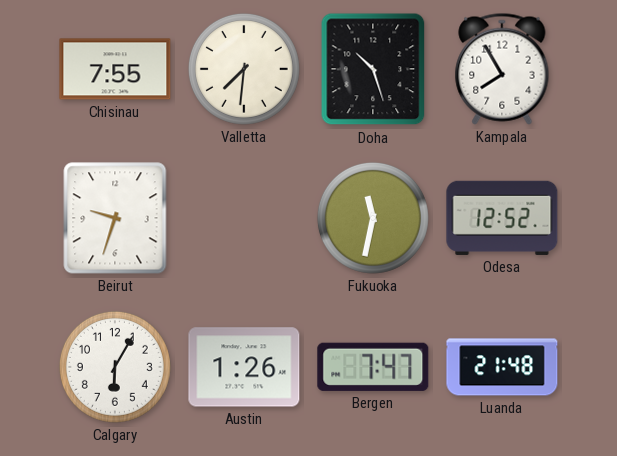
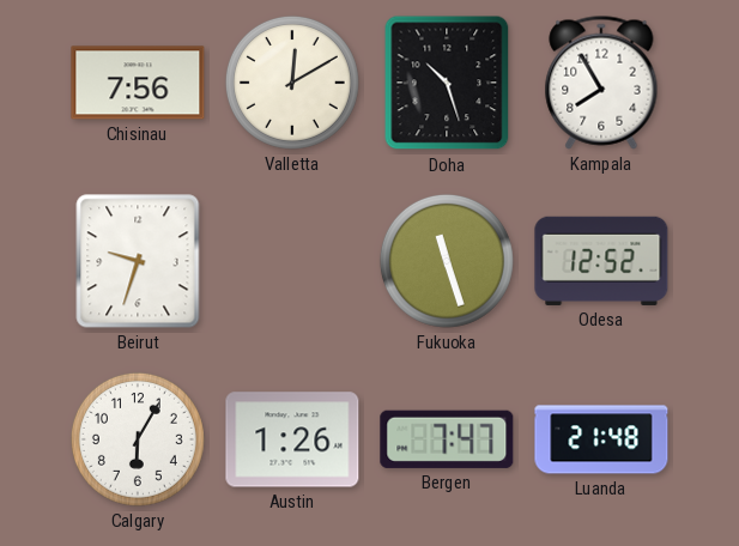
Chisinau: 7:55 -> 7:56 (138, 83)
Valletta: 7:31 -> 12:10 (292, 83)
Fukuoka: 11:32 -> 11:27 (447, 261)
